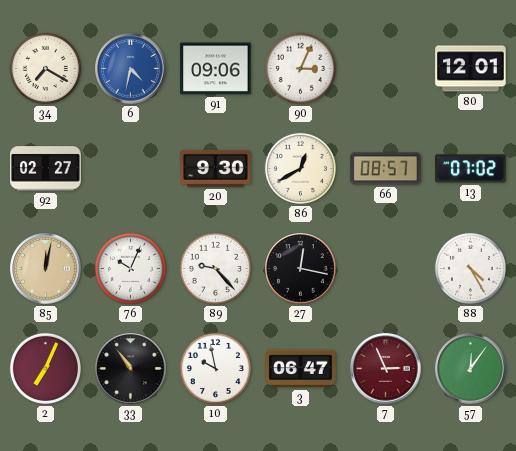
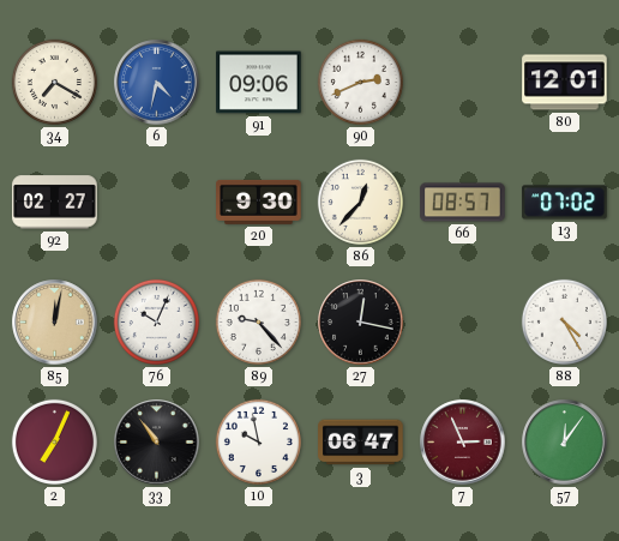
90: 3:04 -> 2:41 (360, 82)
86: 12:40 -> 12:37 (360, 202)
